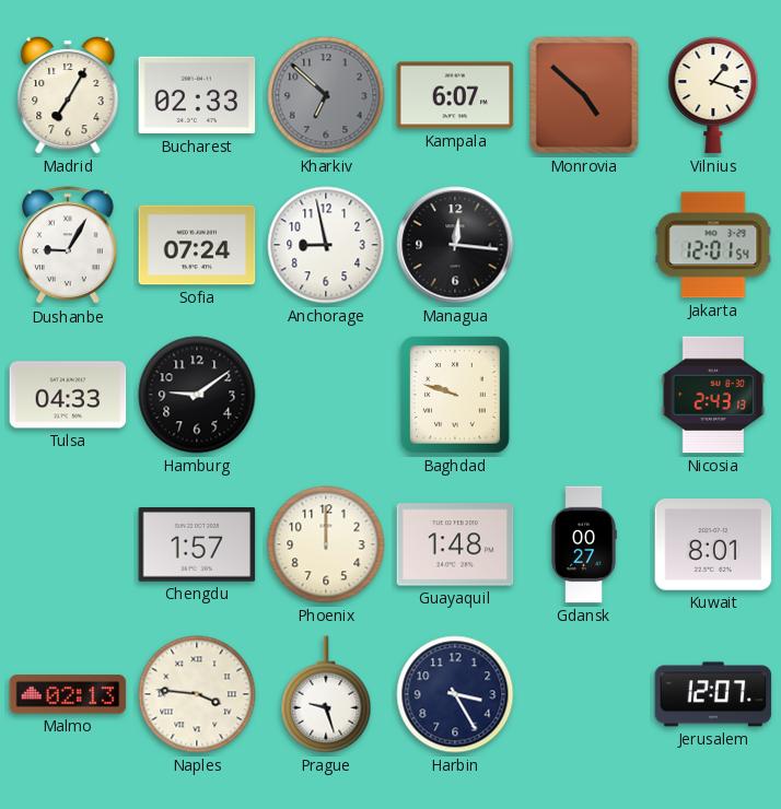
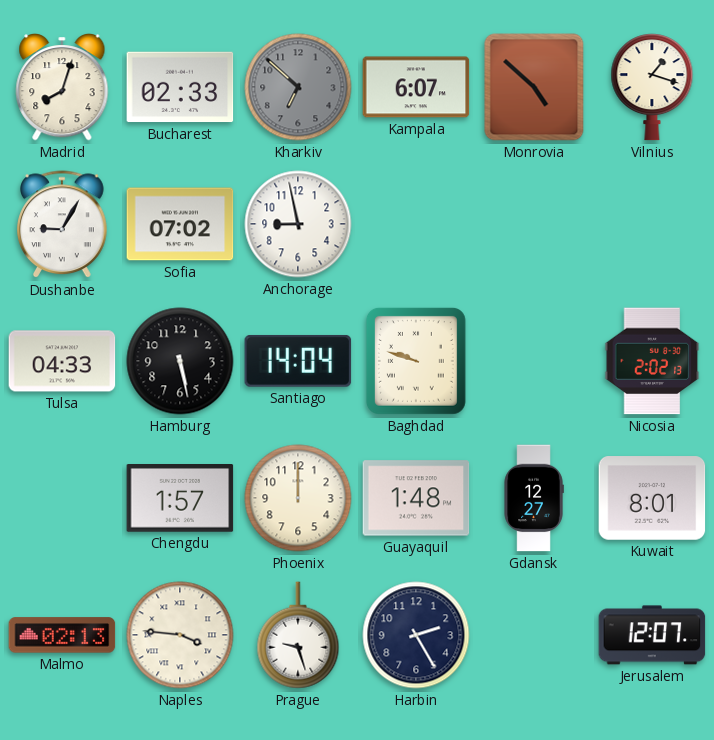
Madrid: 7:05 -> 8:03 (62, 88)
Sofia: 07:24 -> 07:02 (180, 224)
Managua: 12:16 -> none (455, 245)
Jakarta: 12:01 -> none (713, 245)
Hamburg: 9:09 -> 5:28 (180, 361)
Santiago: none -> 14:04 (298, 361)
Nicosia: 2:43 -> 2:02 (652, 361)
Gdansk: 00:27 -> 12:27 (534, 498)
Harbin: 3:25 -> 2:25 (416, 635)
